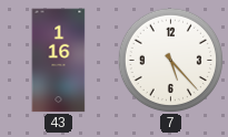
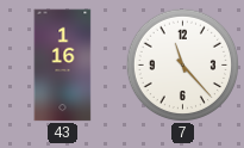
7: 5:23 -> 11:23 (182, 64)
